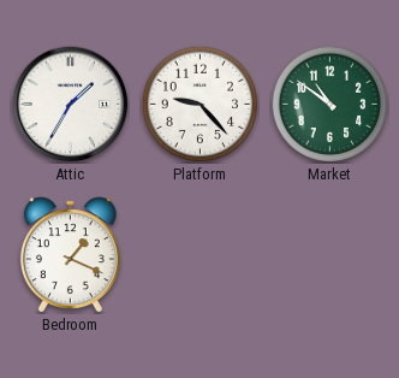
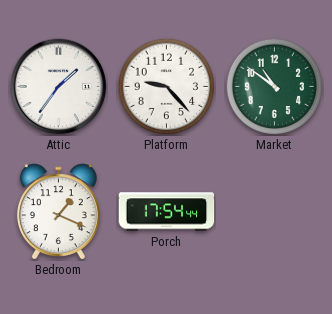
Attic: 1:35 -> 1:36 (59, 87)
Porch: none -> 17:54 (167, 212)
